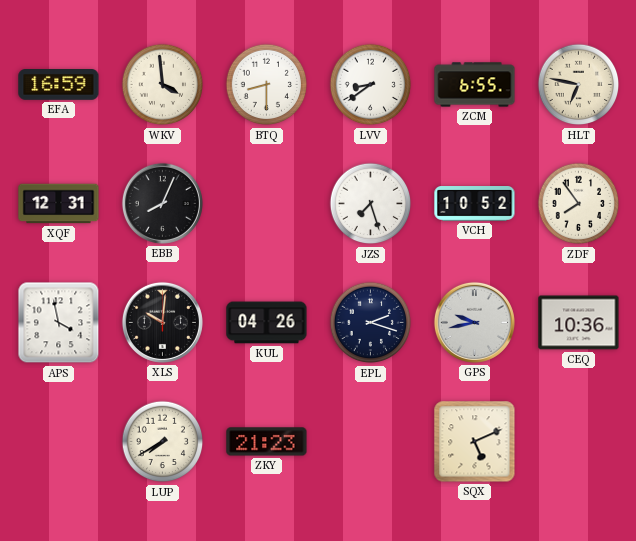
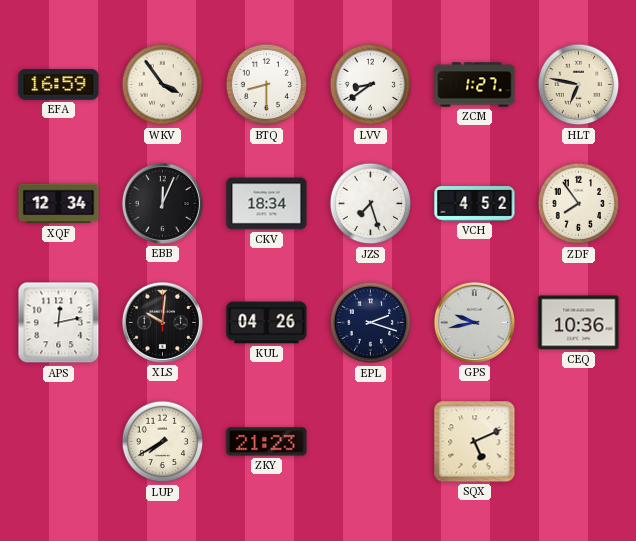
WKV: 3:59 -> 3:54 (163, 85)
ZCM: 6:55 -> 1:27 (475, 85)
XQF: 12:31 -> 12:34 (59, 204)
EBB: 8:04 -> 12:04 (162, 203)
CKV: none -> 18:34 (267, 204)
VCH: 10:52 -> 4:52 (475, 204)
APS: 3:58 -> 12:13 (59, 323)
